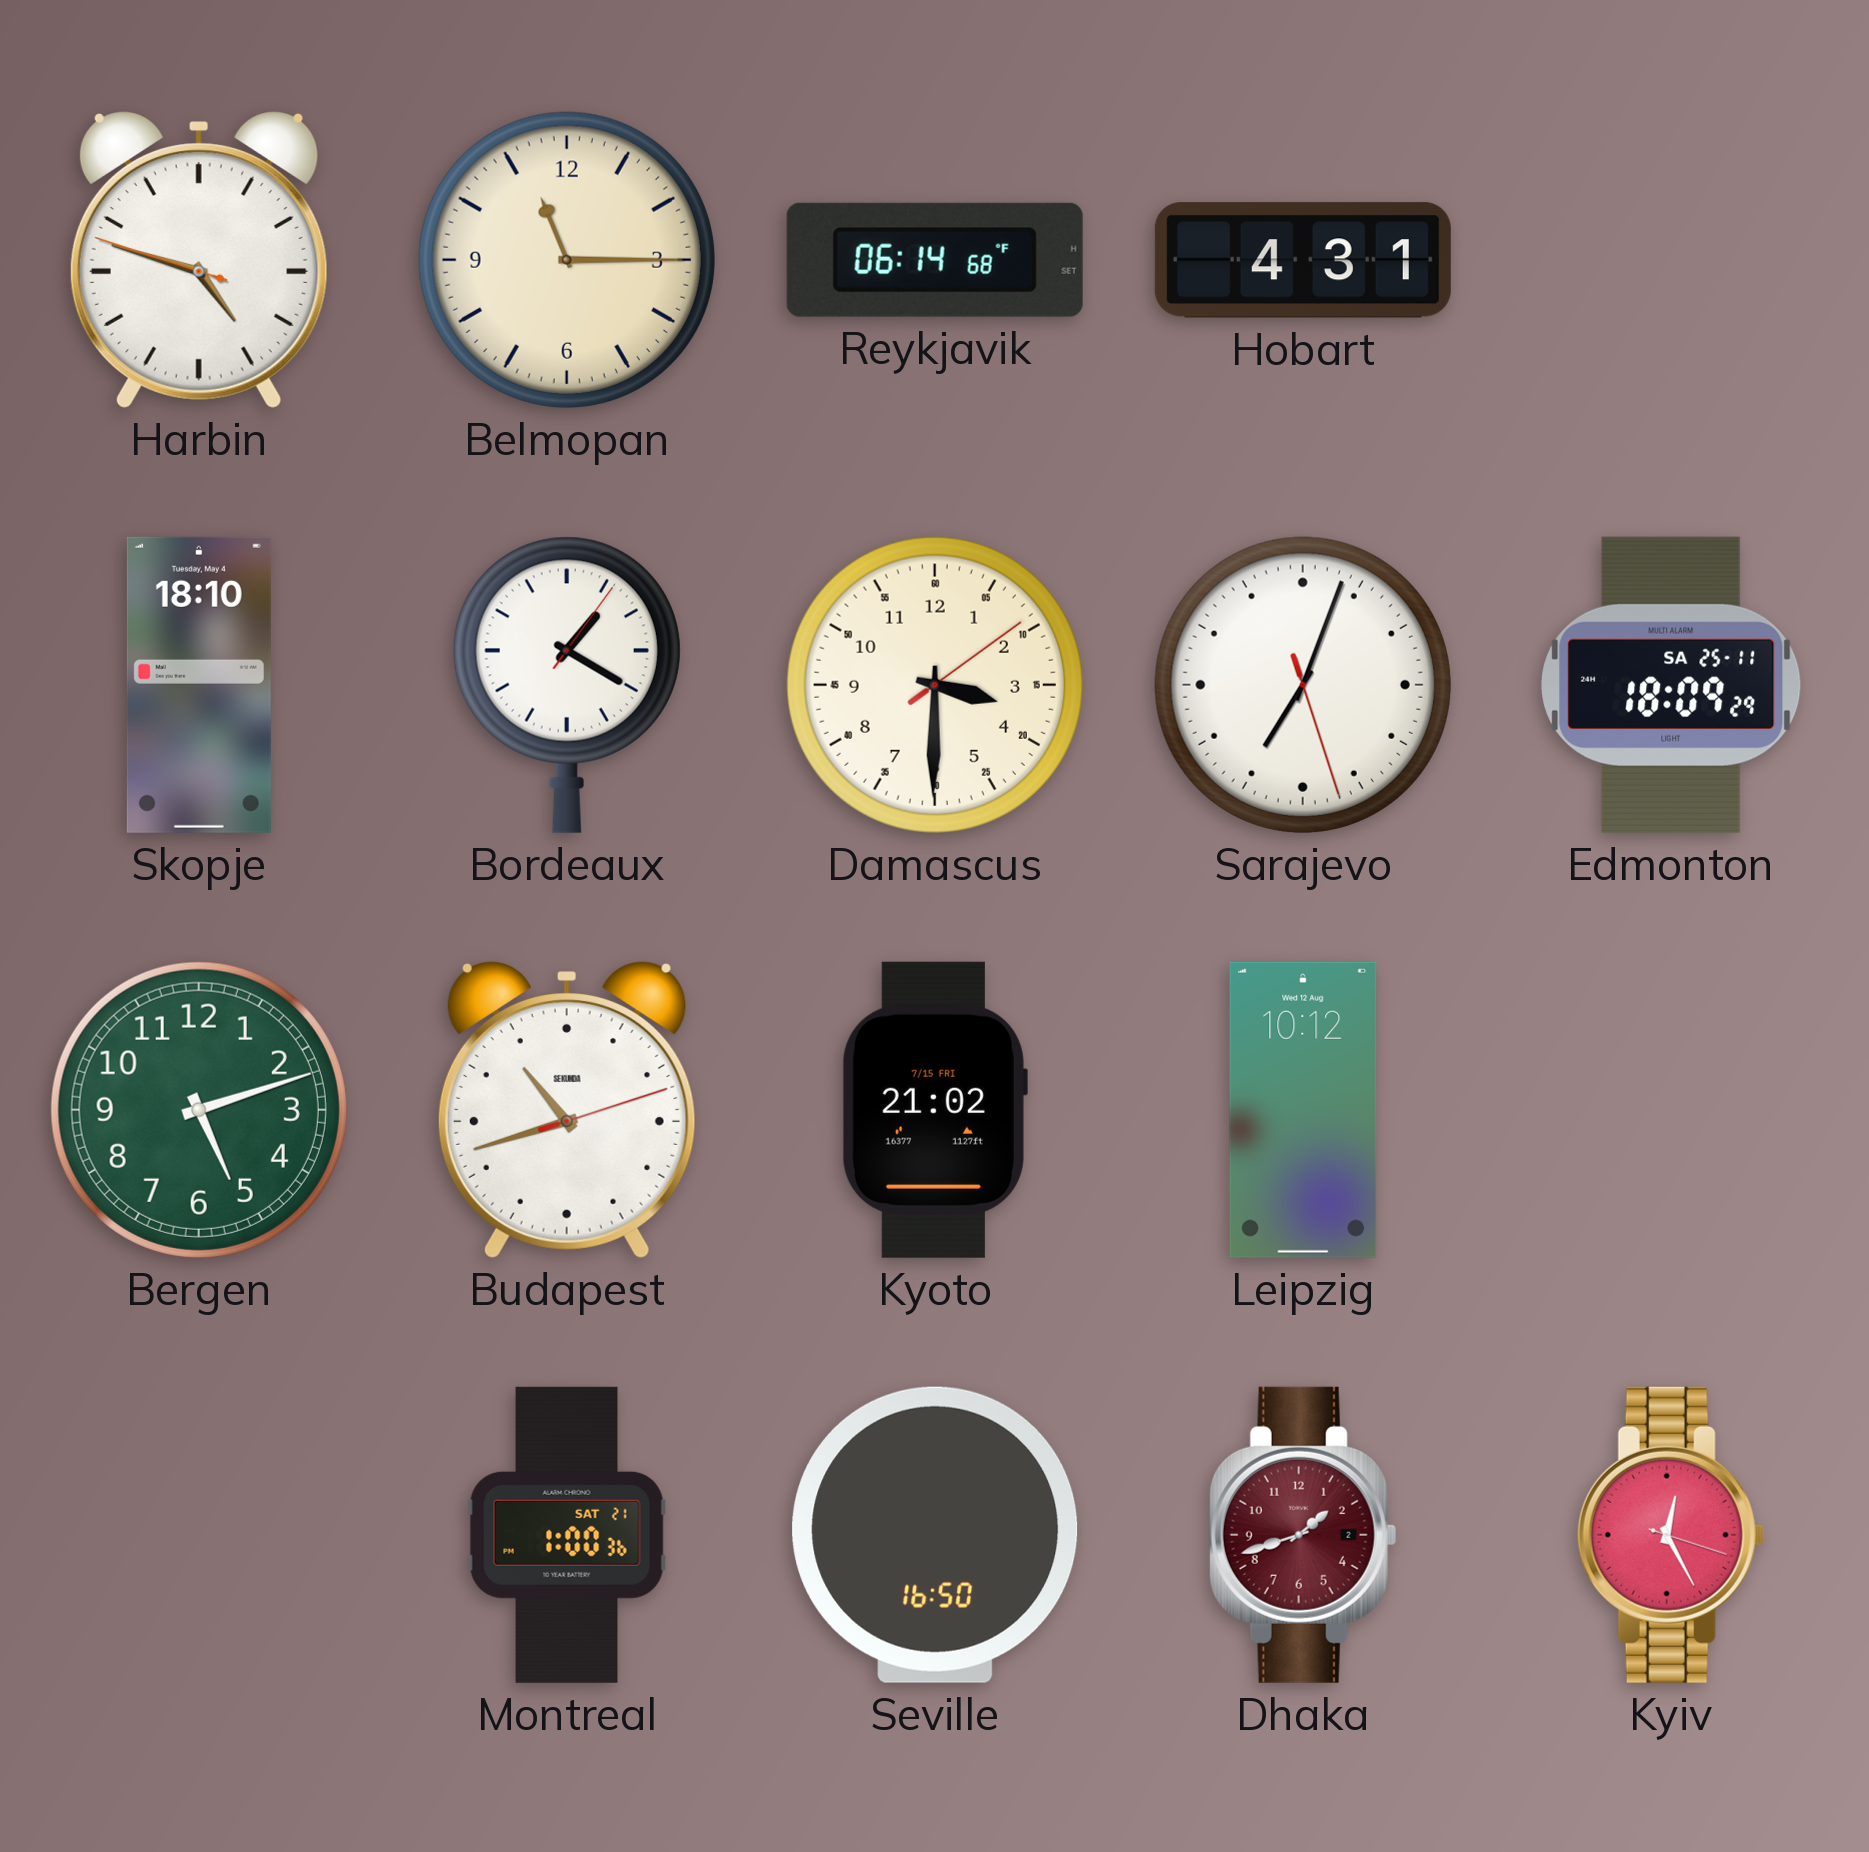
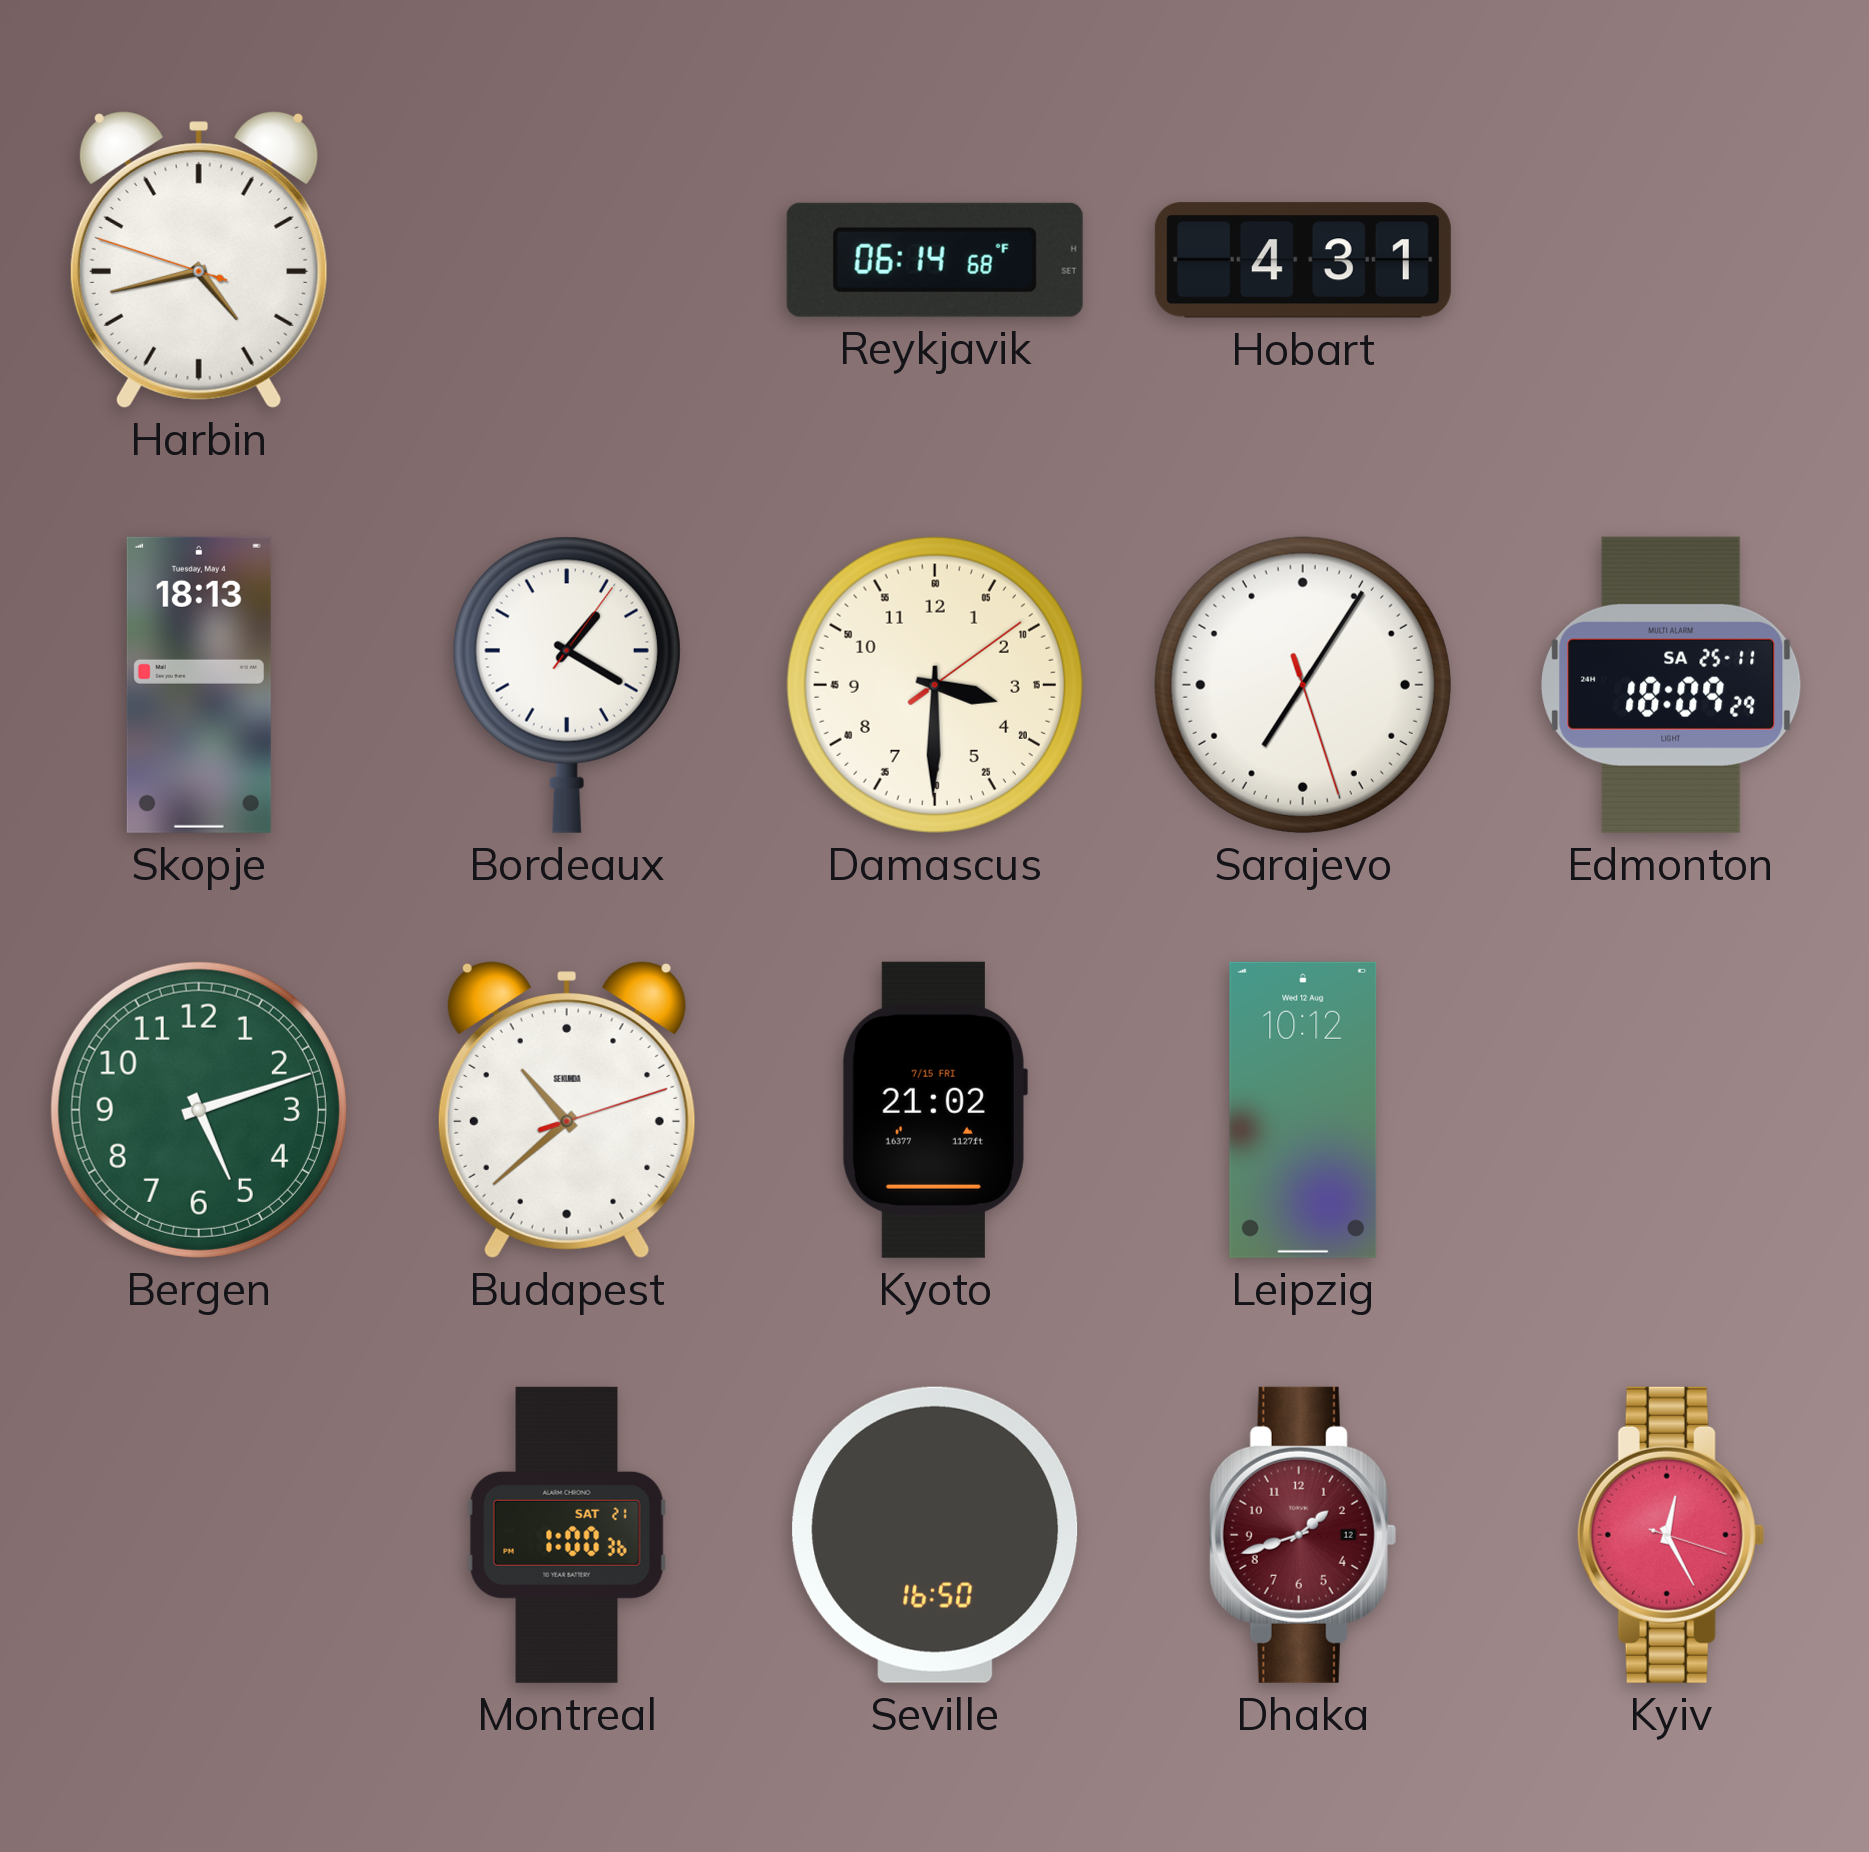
Harbin: 4:47 -> 4:42 (199, 260)
Belmopan: 11:15 -> none (567, 260)
Skopje: 18:10 -> 18:13 (199, 685)
Sarajevo: 7:03 -> 7:05 (1303, 685)
Budapest: 10:42 -> 10:38 (567, 1110)
Dhaka date: 2 -> 12 (1303, 1535)
